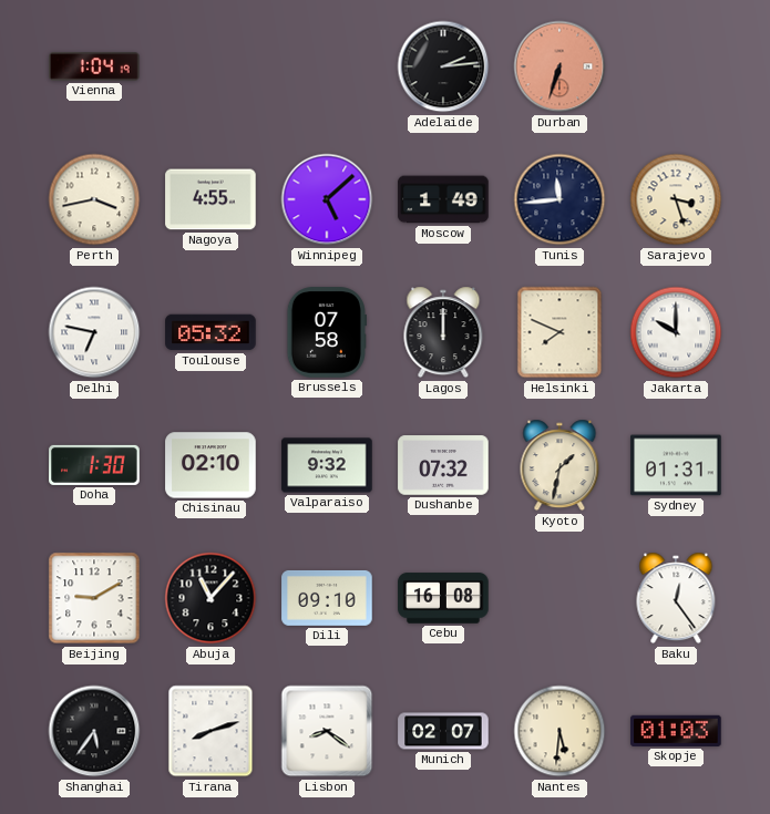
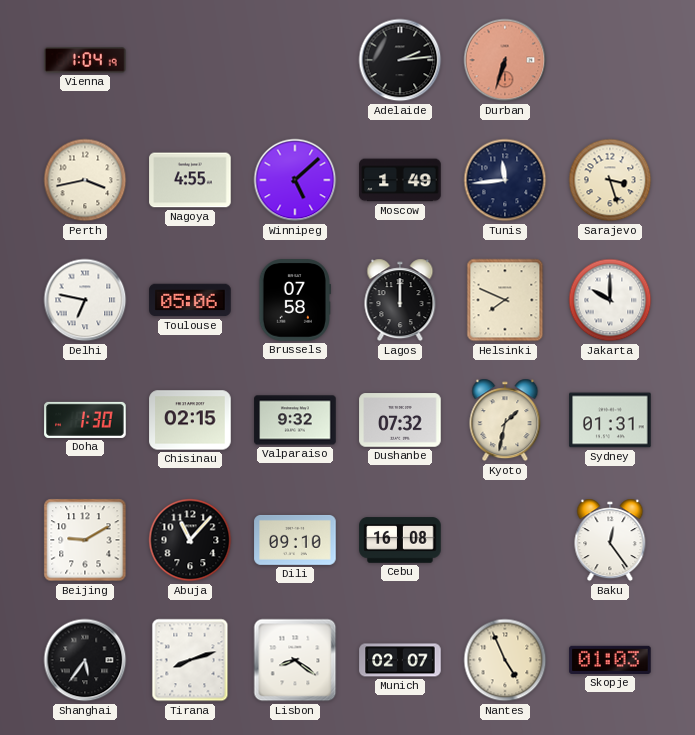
Toulouse: 05:32 -> 05:06 (190, 300)
Chisinau: 02:10 -> 02:15 (190, 420)
Nantes: 5:31 -> 4:56 (505, 660)
